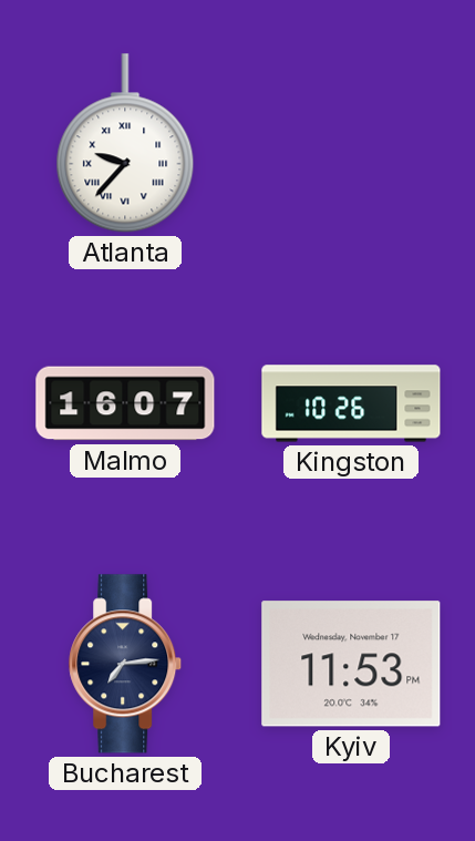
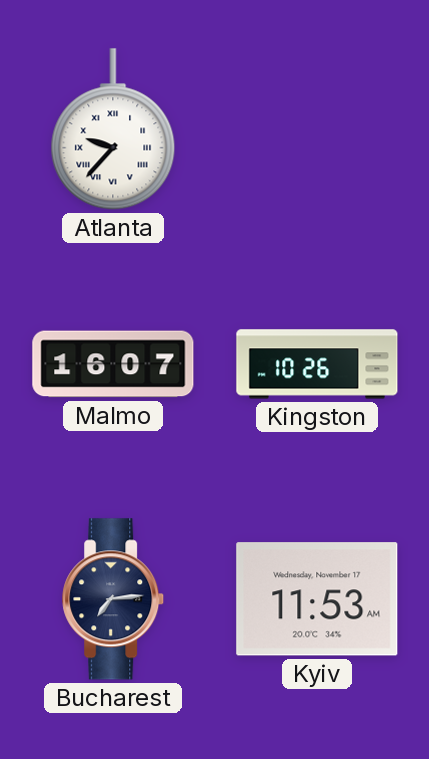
Kyiv: 11:53 PM -> 11:53 AM (317, 599)
